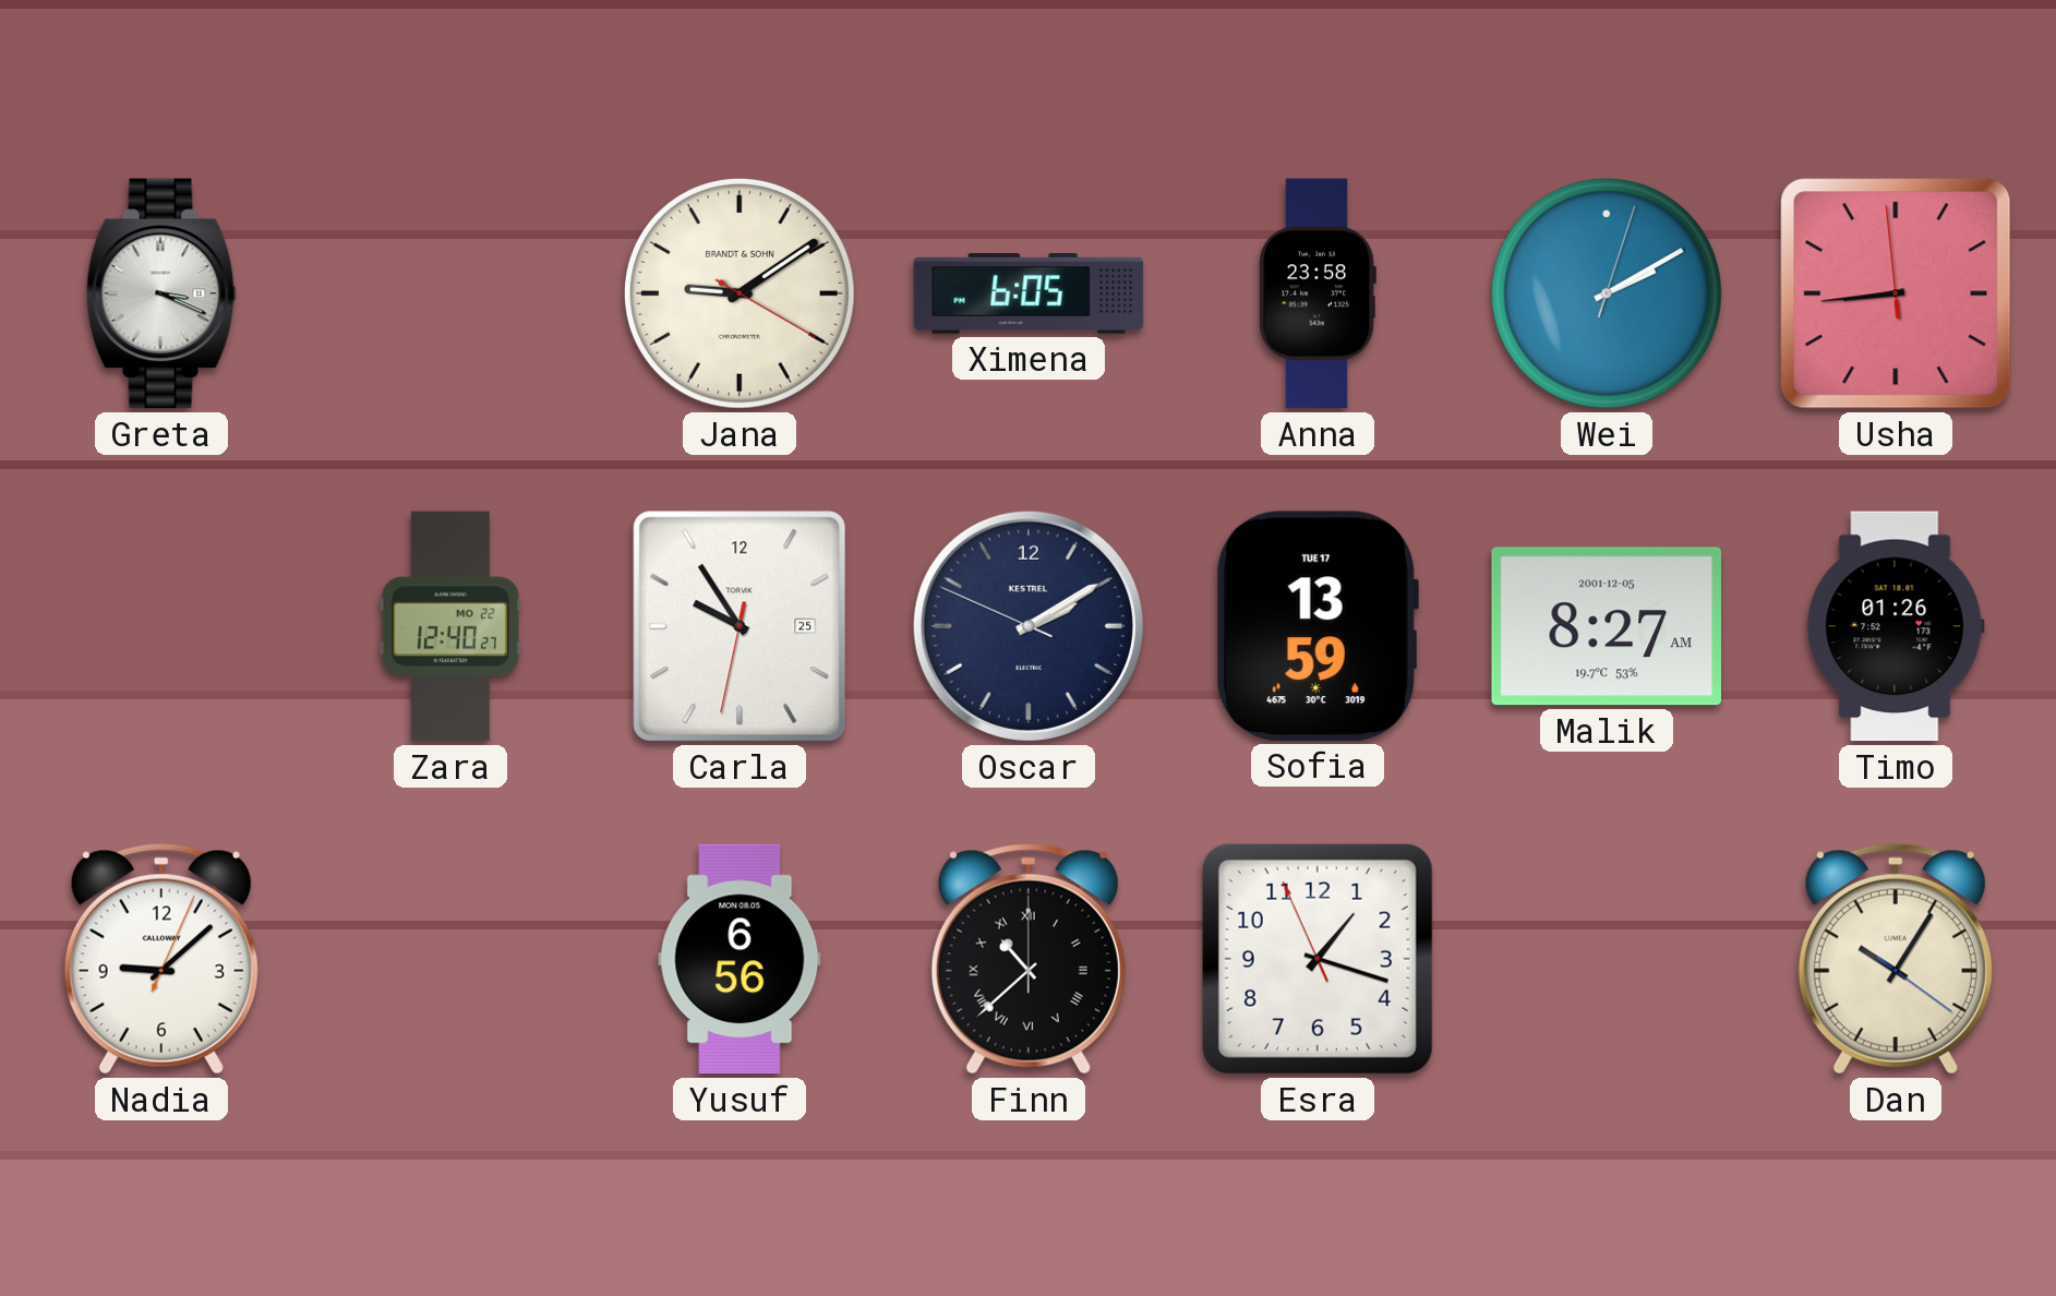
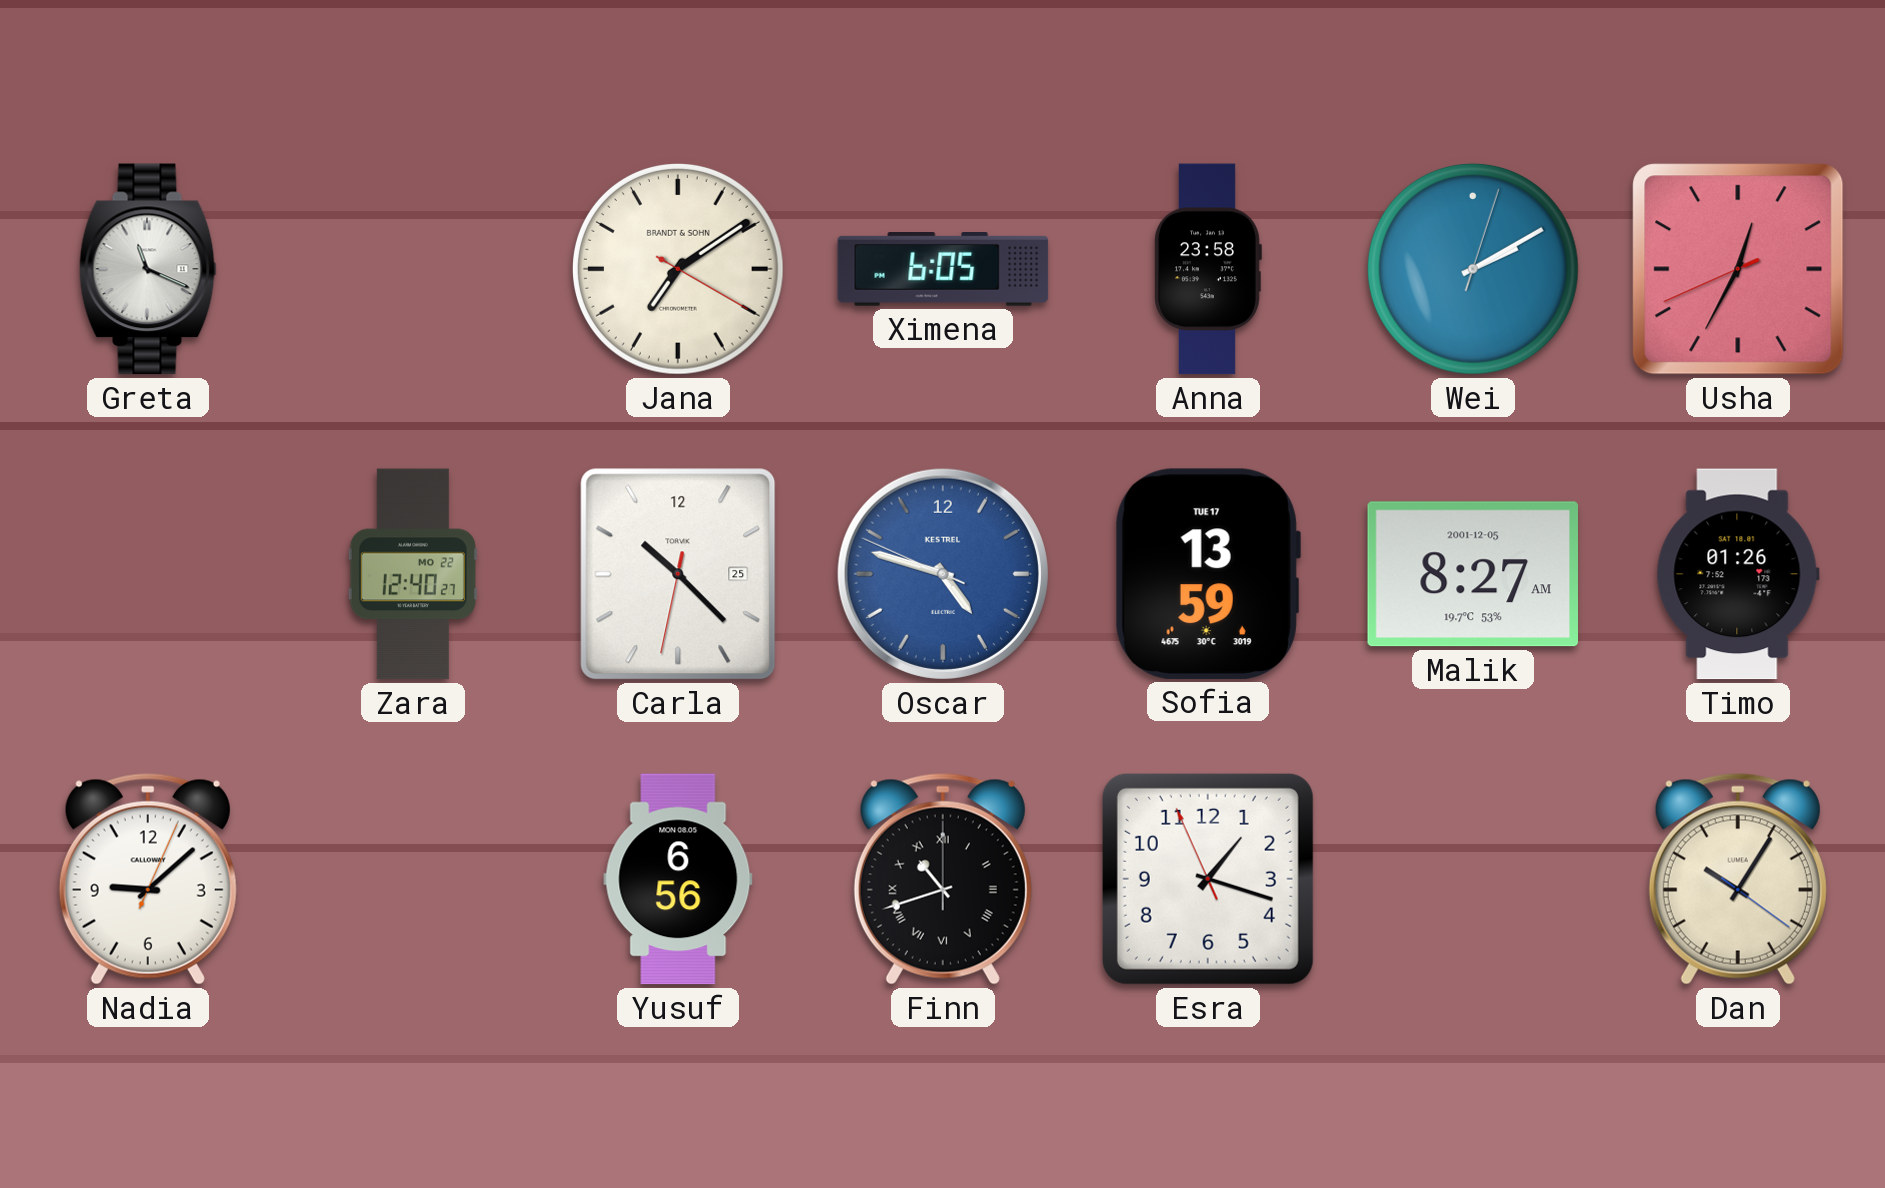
Greta: 3:19 -> 11:19 (148, 269)
Jana: 9:09 -> 7:09 (678, 269)
Usha: 8:43 -> 12:34 (1738, 269)
Carla: 9:54 -> 10:22 (678, 574)
Oscar: 2:09 -> 4:47 (943, 574)
Oscar dial: navy -> blue (943, 574)
Finn: 10:38 -> 10:42 (943, 879)
